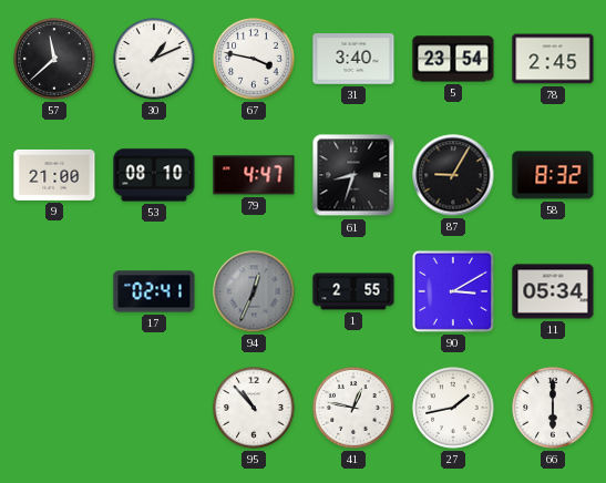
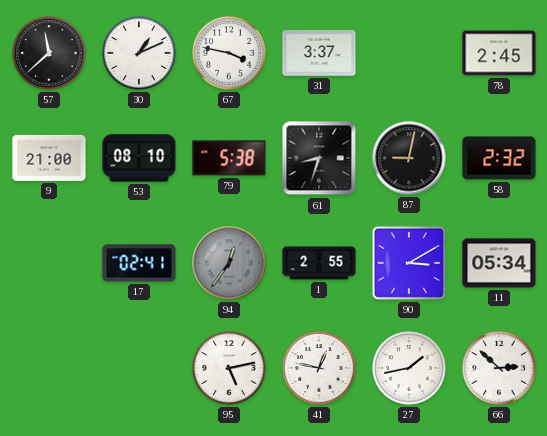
31: 3:40 -> 3:37 (319, 53)
5: 23:54 -> none (453, 59)
79: 4:47 -> 5:38 (229, 158)
87: 9:05 -> 9:02 (409, 158)
58: 8:32 -> 2:32 (499, 158)
94: 12:34 -> 12:36 (229, 263)
95: 10:53 -> 5:13 (229, 368)
66: 6:00 -> 2:52 (499, 368)
